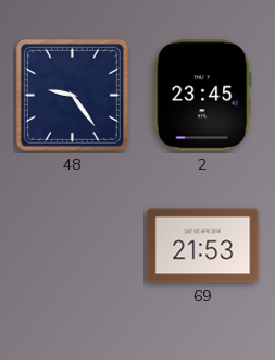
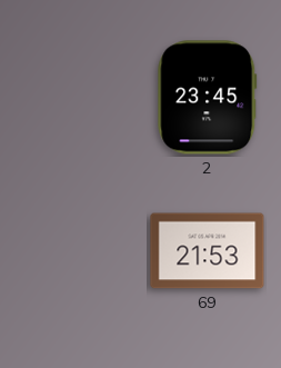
48: 9:24 -> none (72, 95)
